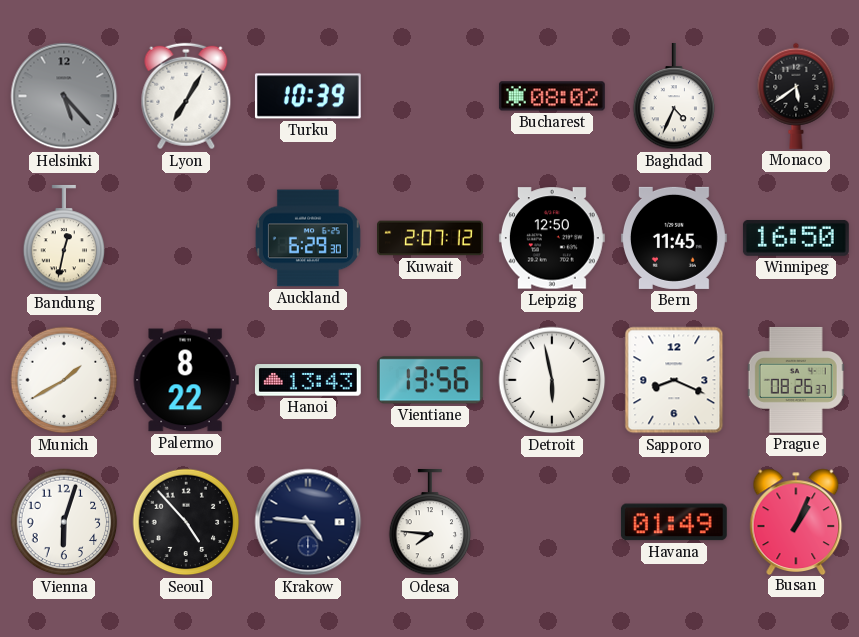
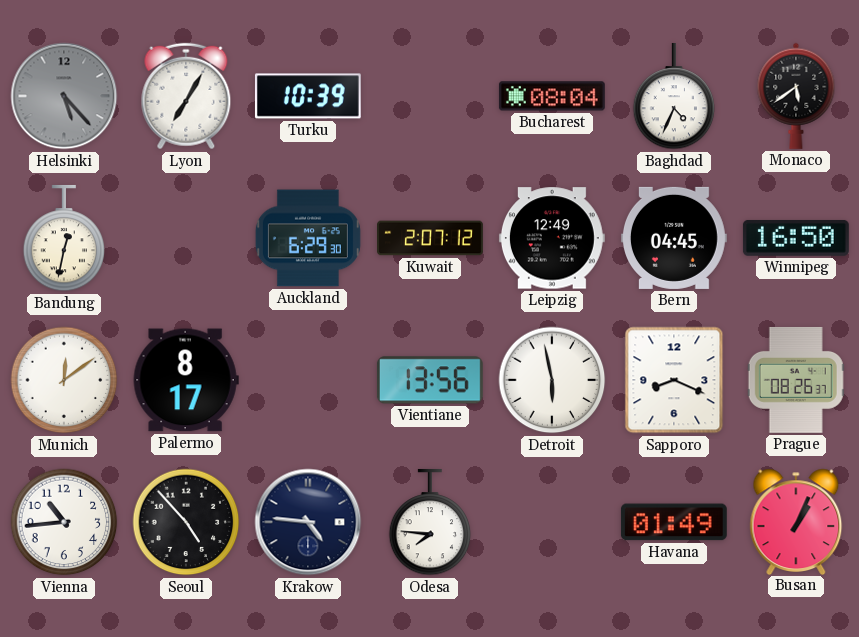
Bucharest: 08:02 -> 08:04 (552, 96)
Leipzig: 12:50 -> 12:49 (552, 238)
Bern: 11:45 -> 04:45 (674, 238)
Munich: 1:40 -> 12:09 (64, 380)
Palermo: 8:22 -> 8:17 (186, 380)
Hanoi: 13:43 -> none (308, 380)
Vienna: 6:03 -> 10:44 (64, 522)
